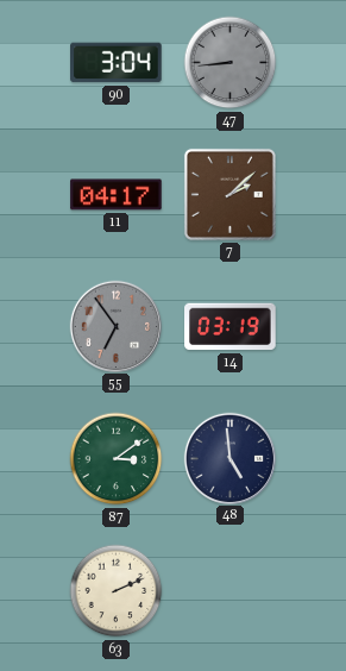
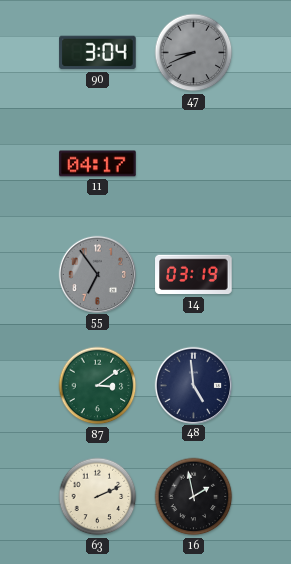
47: 8:44 -> 8:41 (194, 53)
7: 2:08 -> none (229, 194)
16: none -> 1:58 (194, 497)
